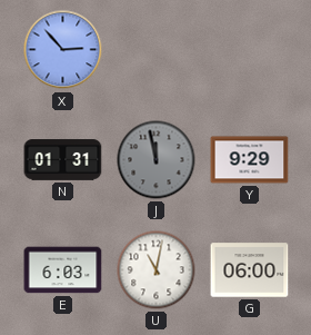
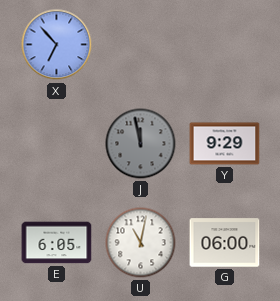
X: 2:53 -> 6:53 (57, 45)
N: 01:31 -> none (63, 160)
E: 6:03 -> 6:05 (57, 243)
